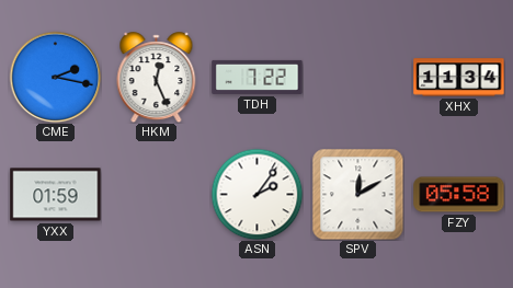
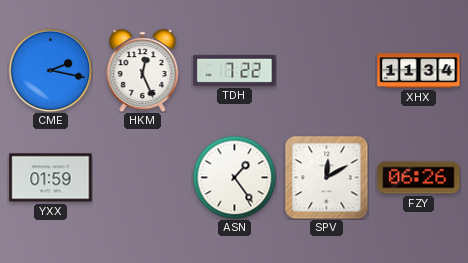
ASN: 2:06 -> 1:24 (234, 177)
FZY: 05:58 -> 06:26 (419, 178)
